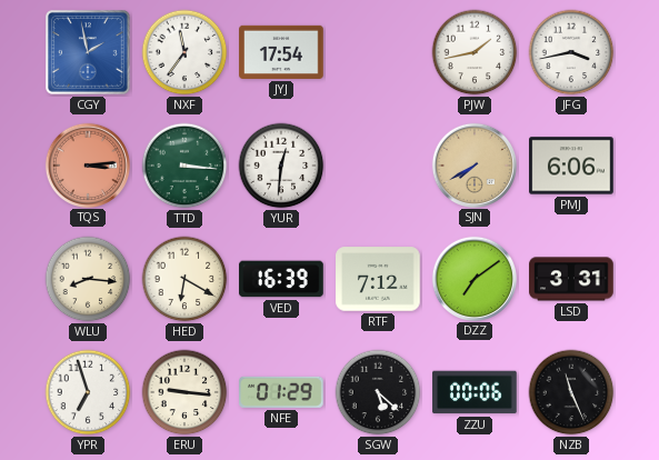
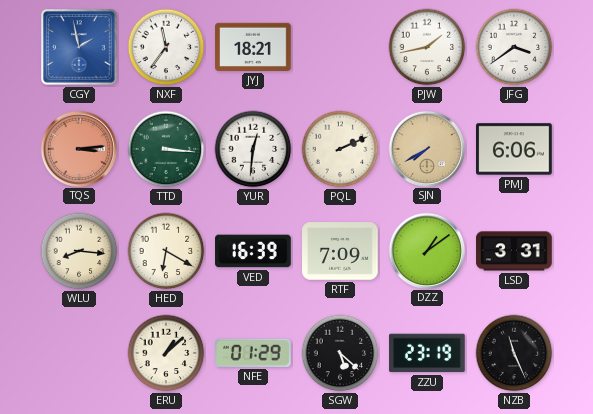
JYJ: 17:54 -> 18:21 (253, 47)
JFG: 3:43 -> 3:39 (514, 47)
PQL: none -> 2:11 (340, 149)
RTF: 7:12 -> 7:09 (340, 251)
DZZ: 7:09 -> 1:09 (426, 250)
YPR: 6:57 -> none (88, 392)
ERU: 9:16 -> 1:08 (166, 353)
ZZU: 00:06 -> 23:19 (427, 353)
